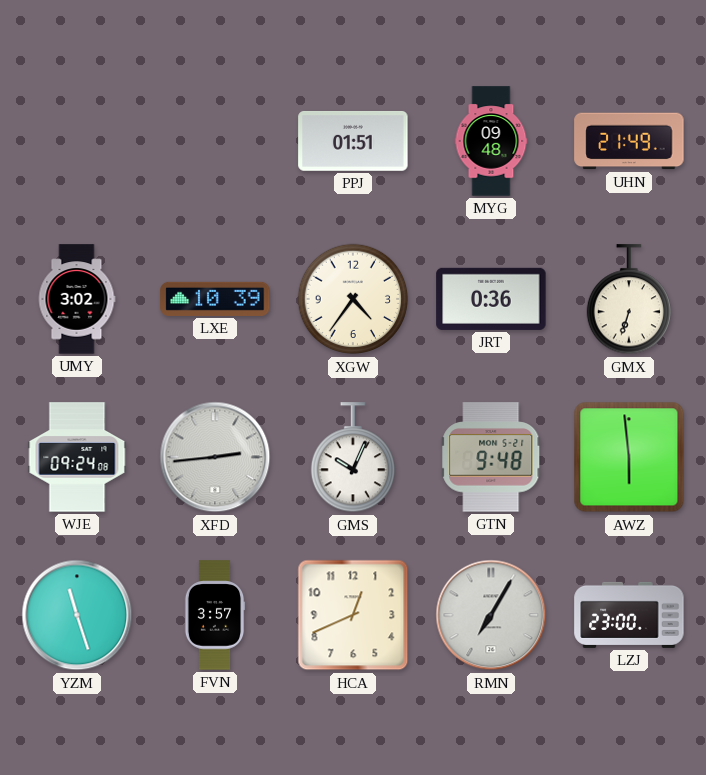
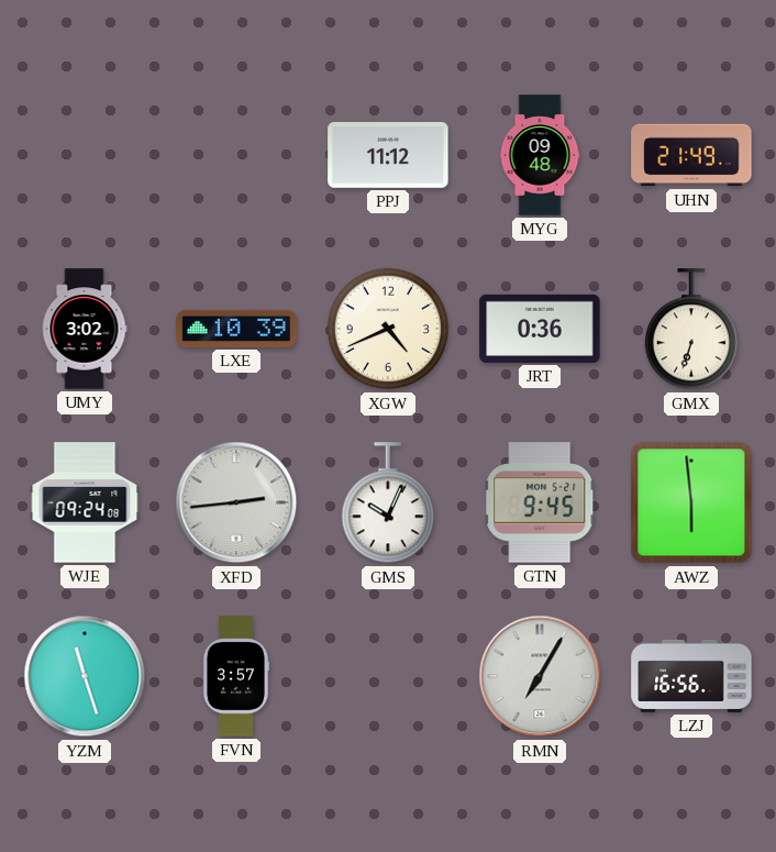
PPJ: 01:51 -> 11:12 (388, 155)
XGW: 4:36 -> 4:41 (388, 329)
GTN: 9:48 -> 9:45 (540, 502)
HCA: 12:41 -> none (353, 615)
LZJ: 23:00 -> 16:56 (691, 676)
